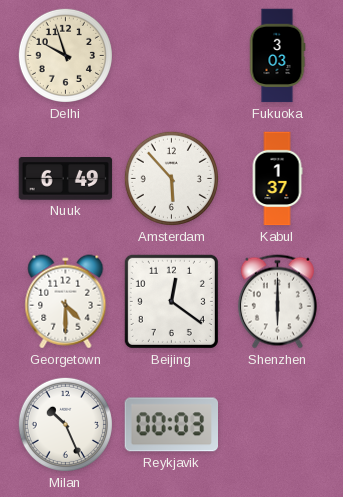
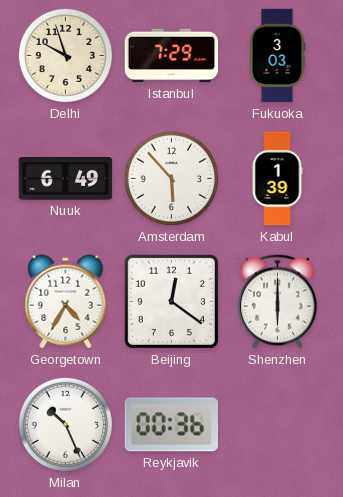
Istanbul: none -> 7:29 (172, 56)
Kabul: 1:37 -> 1:39 (277, 179)
Georgetown: 4:30 -> 4:35 (66, 302)
Reykjavik: 00:03 -> 00:36 (171, 425)
